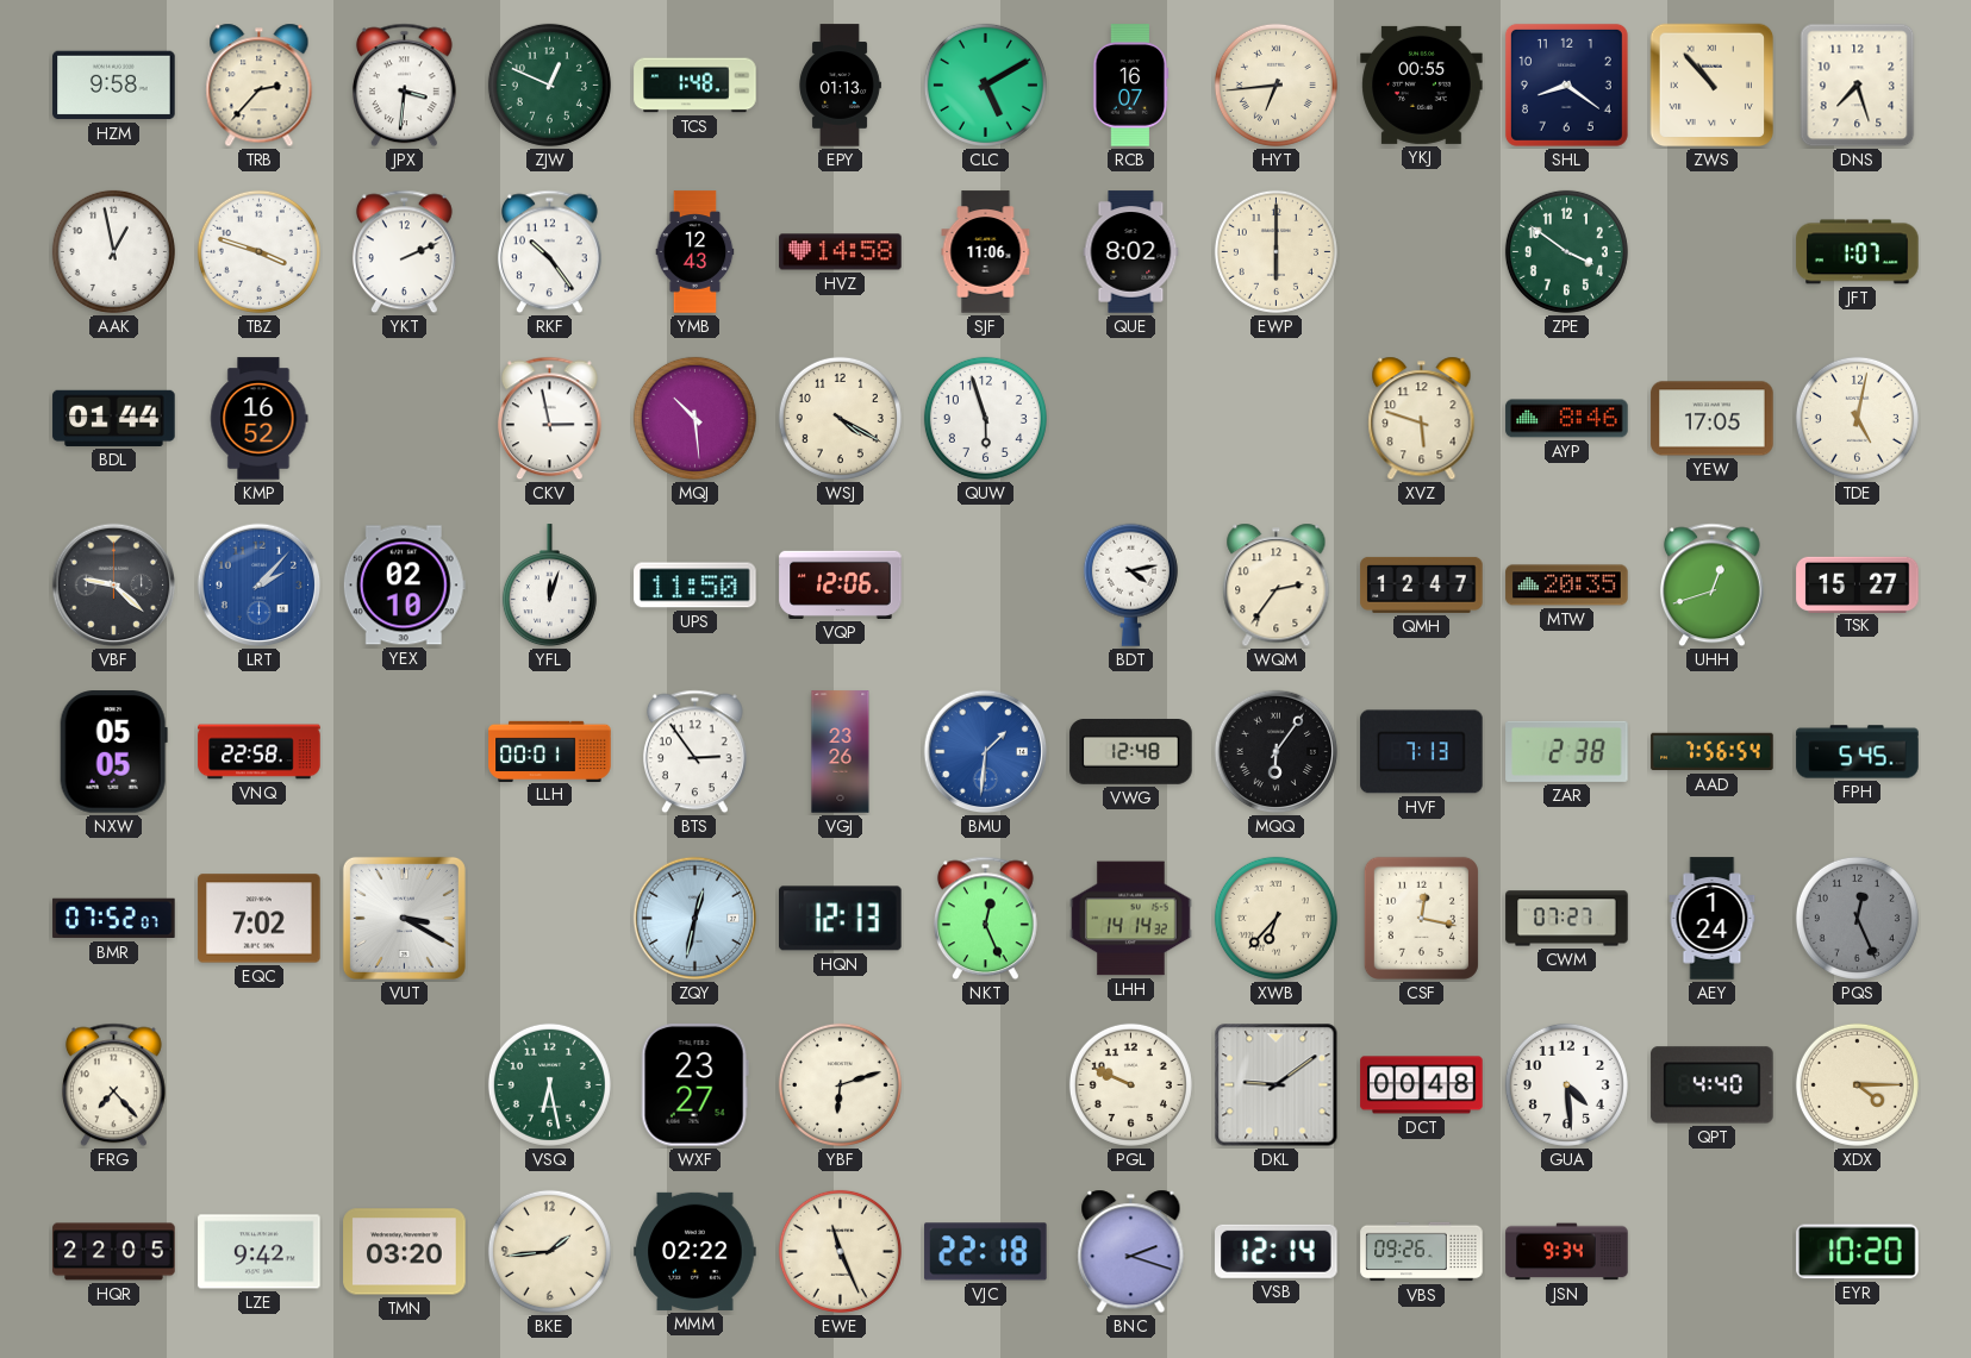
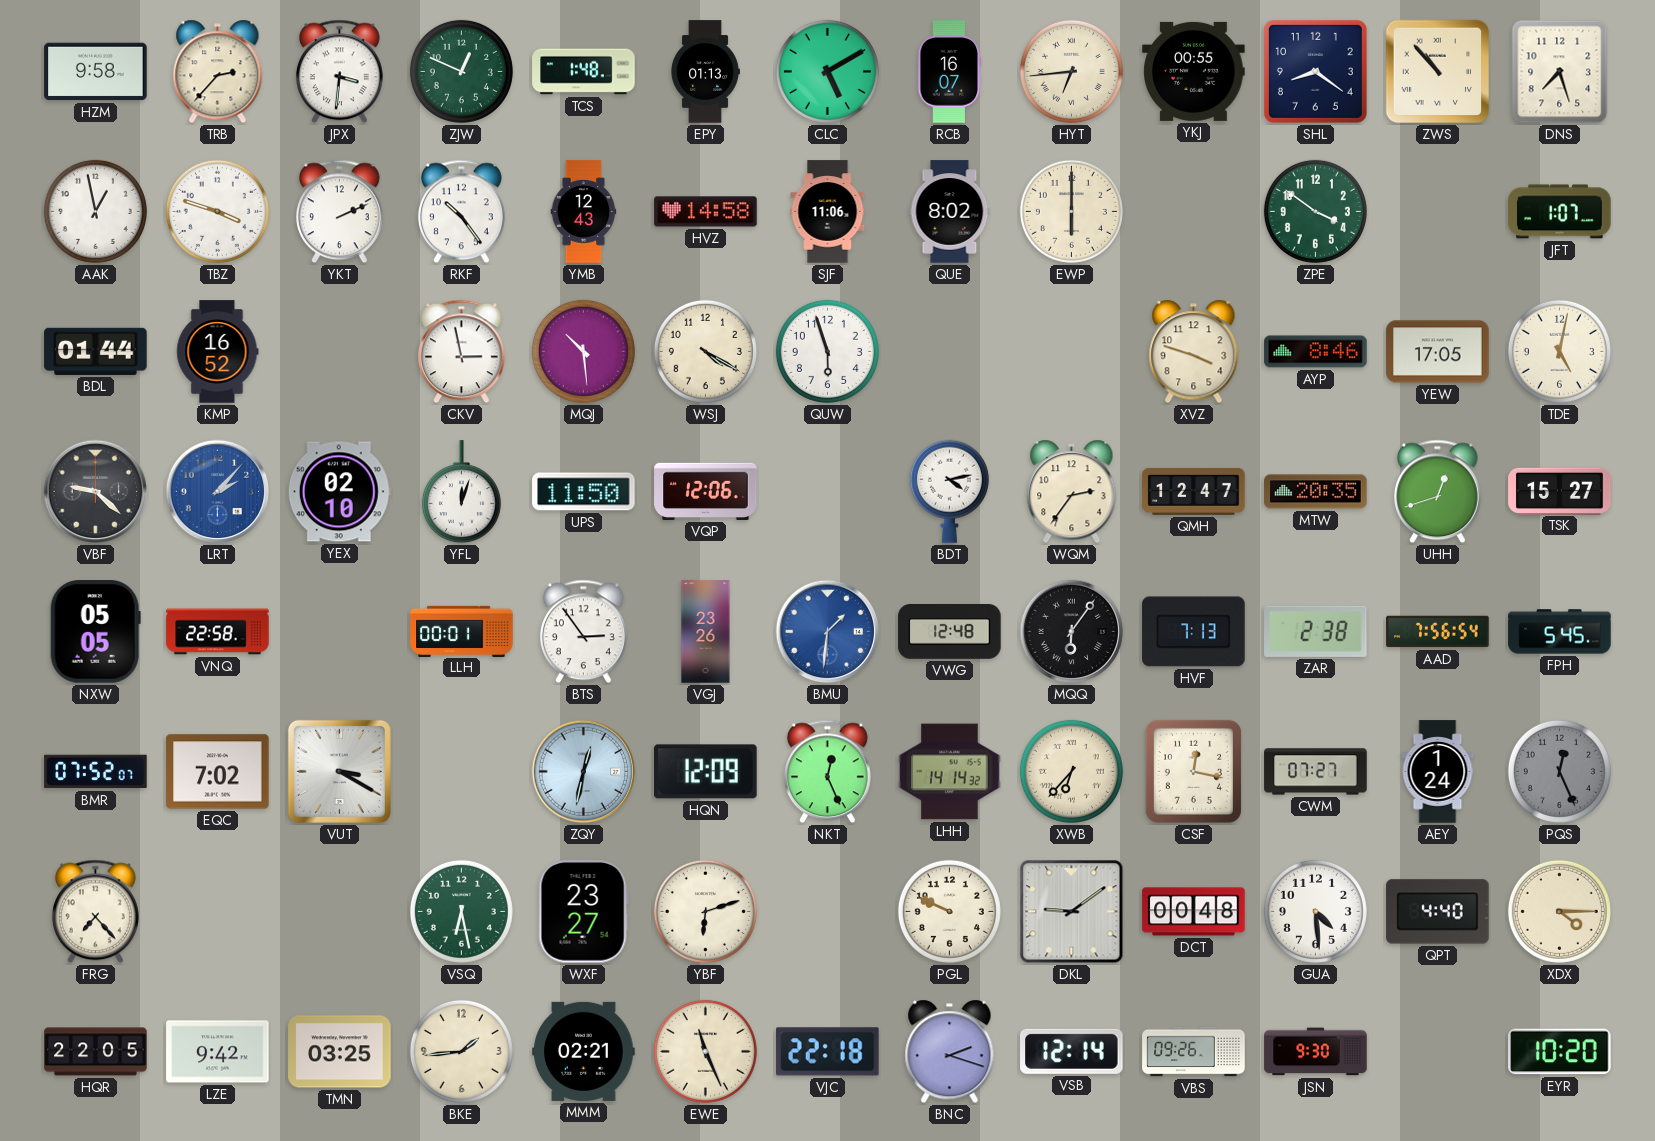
XVZ: 5:48 -> 3:48 (1194, 352)
HQN: 12:13 -> 12:09 (706, 772)
TMN: 03:20 -> 03:25 (340, 1052)
MMM: 02:22 -> 02:21 (584, 1051)
JSN: 9:34 -> 9:30 (1316, 1052)
